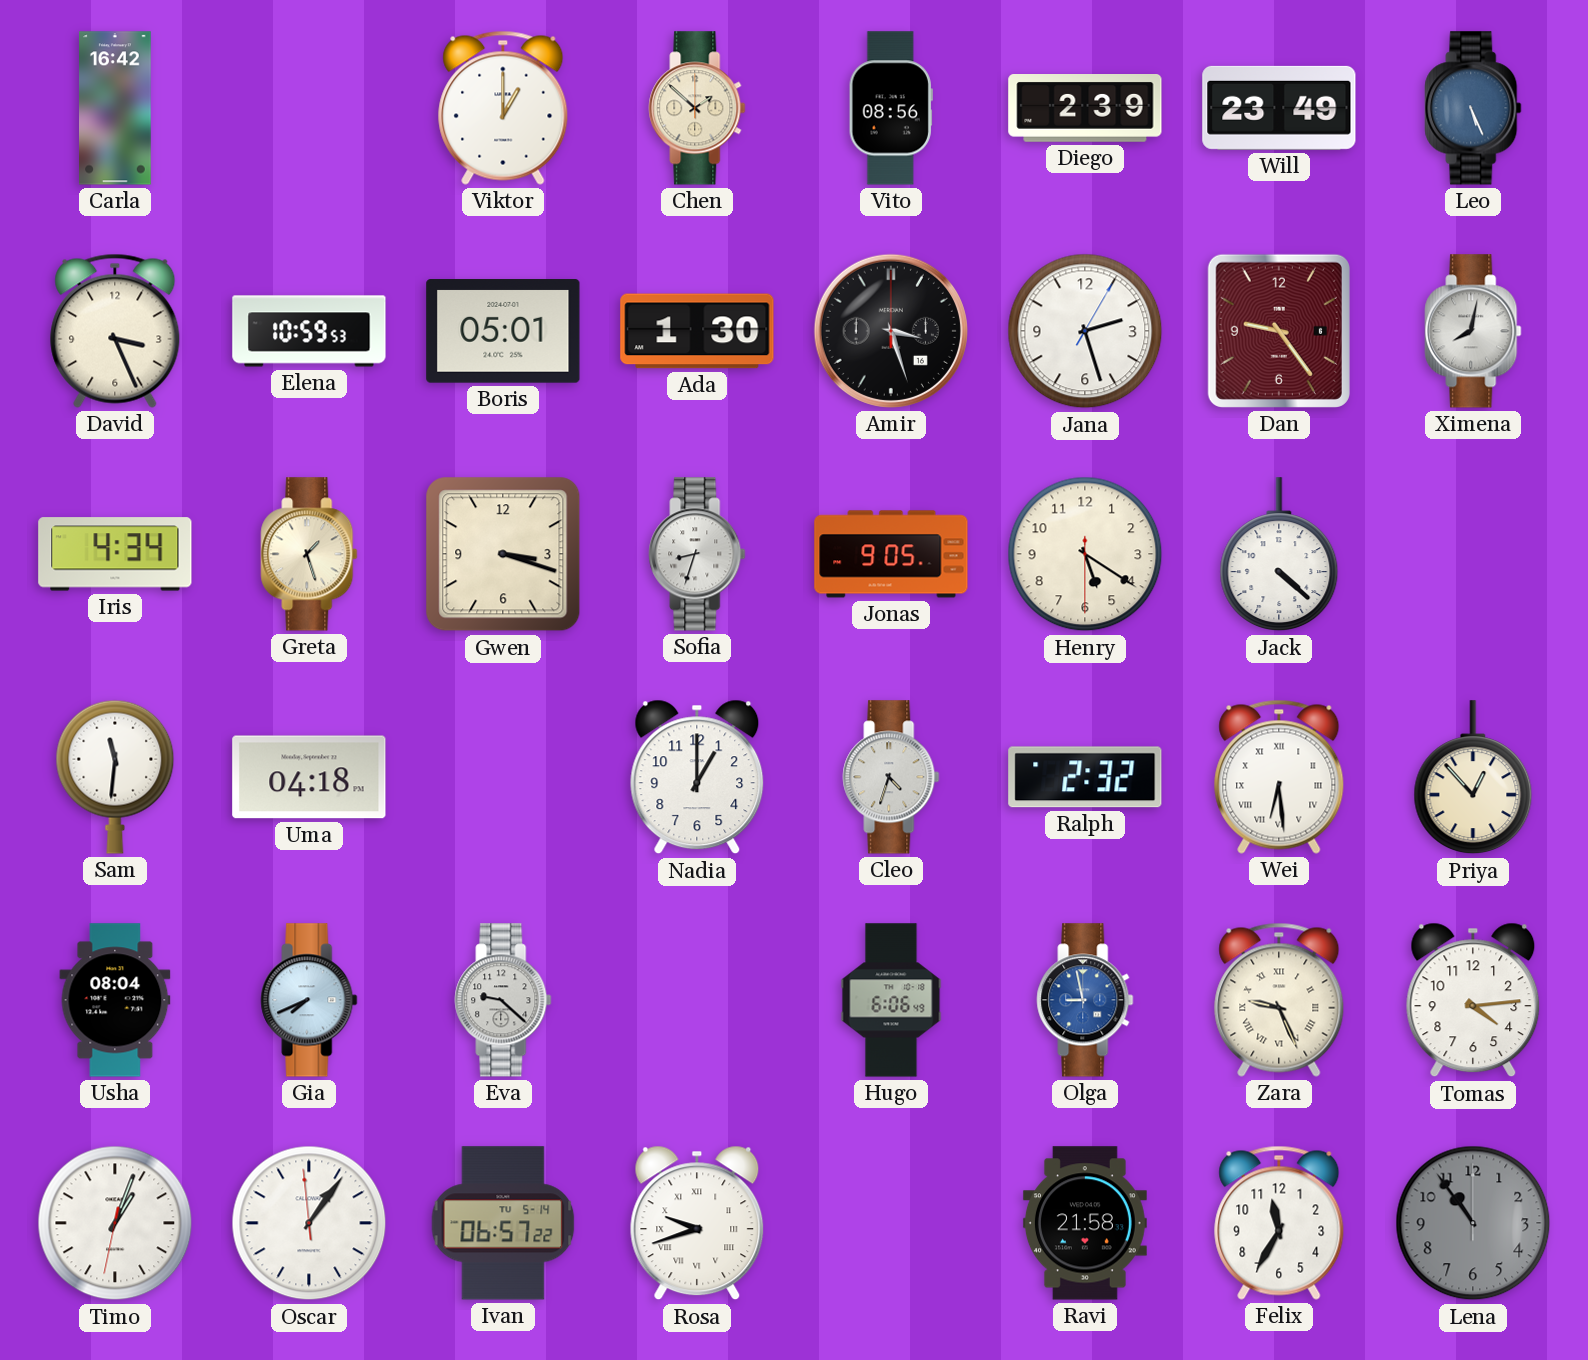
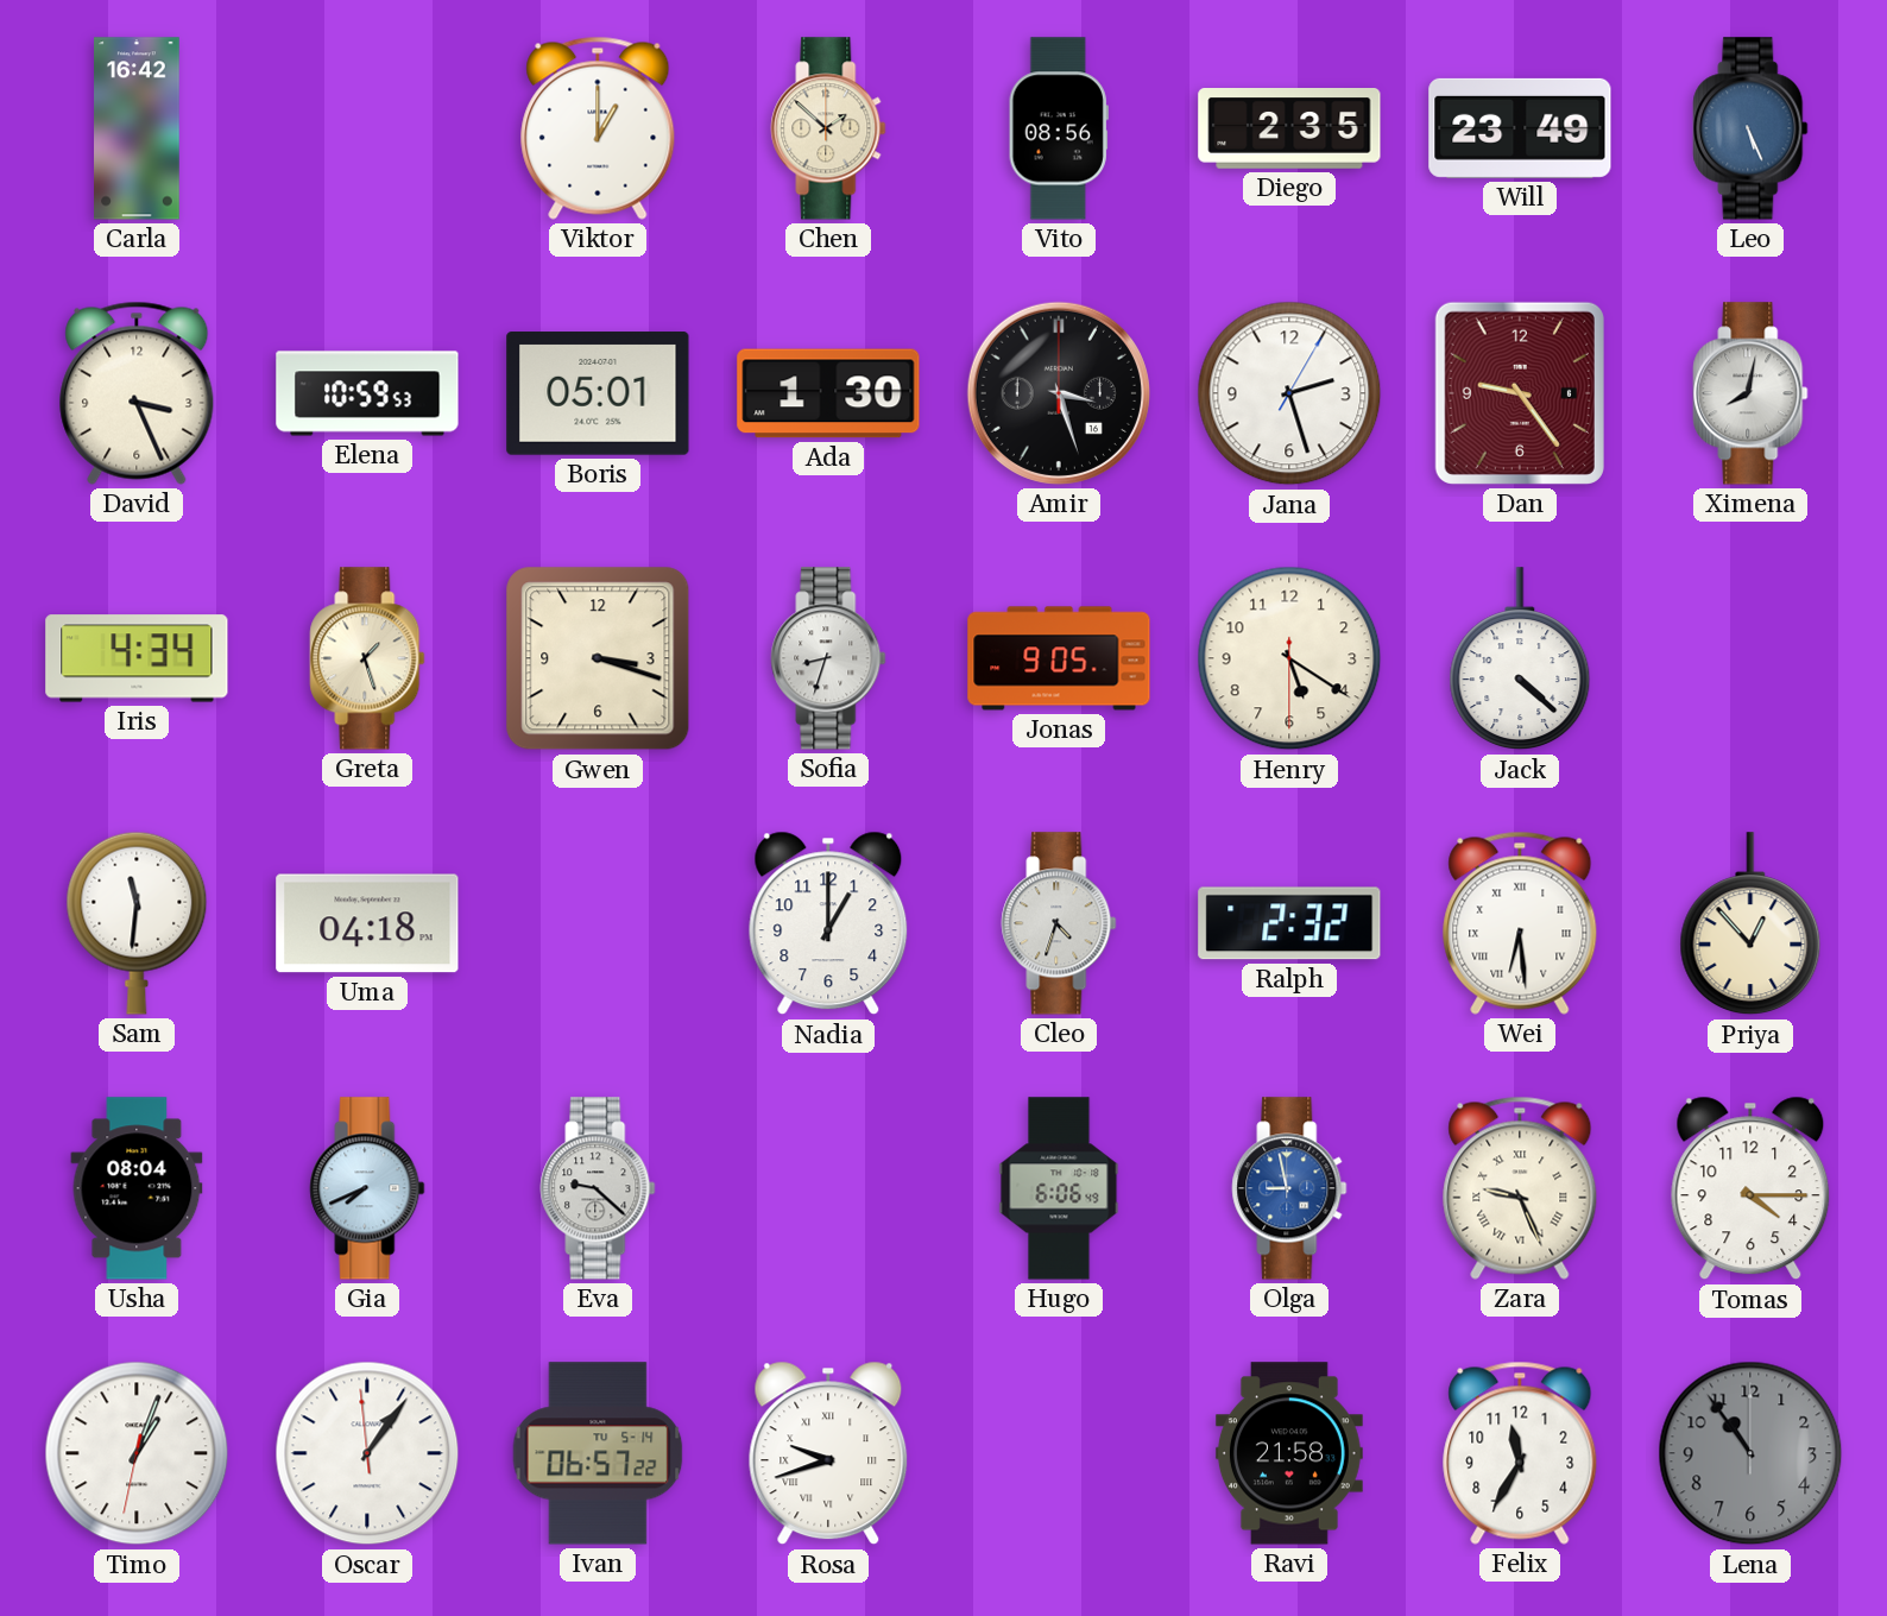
Diego: 2:39 -> 2:35 (1289, 130)
Tomas: 4:14 -> 4:15 (1750, 1188)
